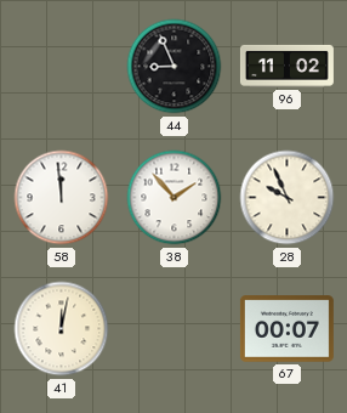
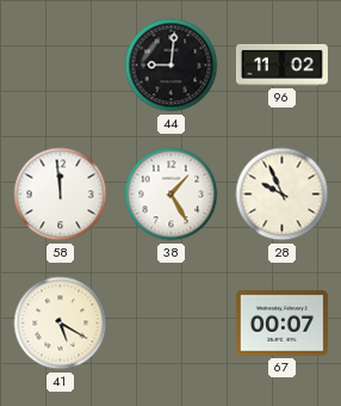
44: 8:56 -> 9:01 (172, 66)
38: 1:53 -> 1:25 (172, 195)
41: 12:02 -> 5:20 (61, 324)
